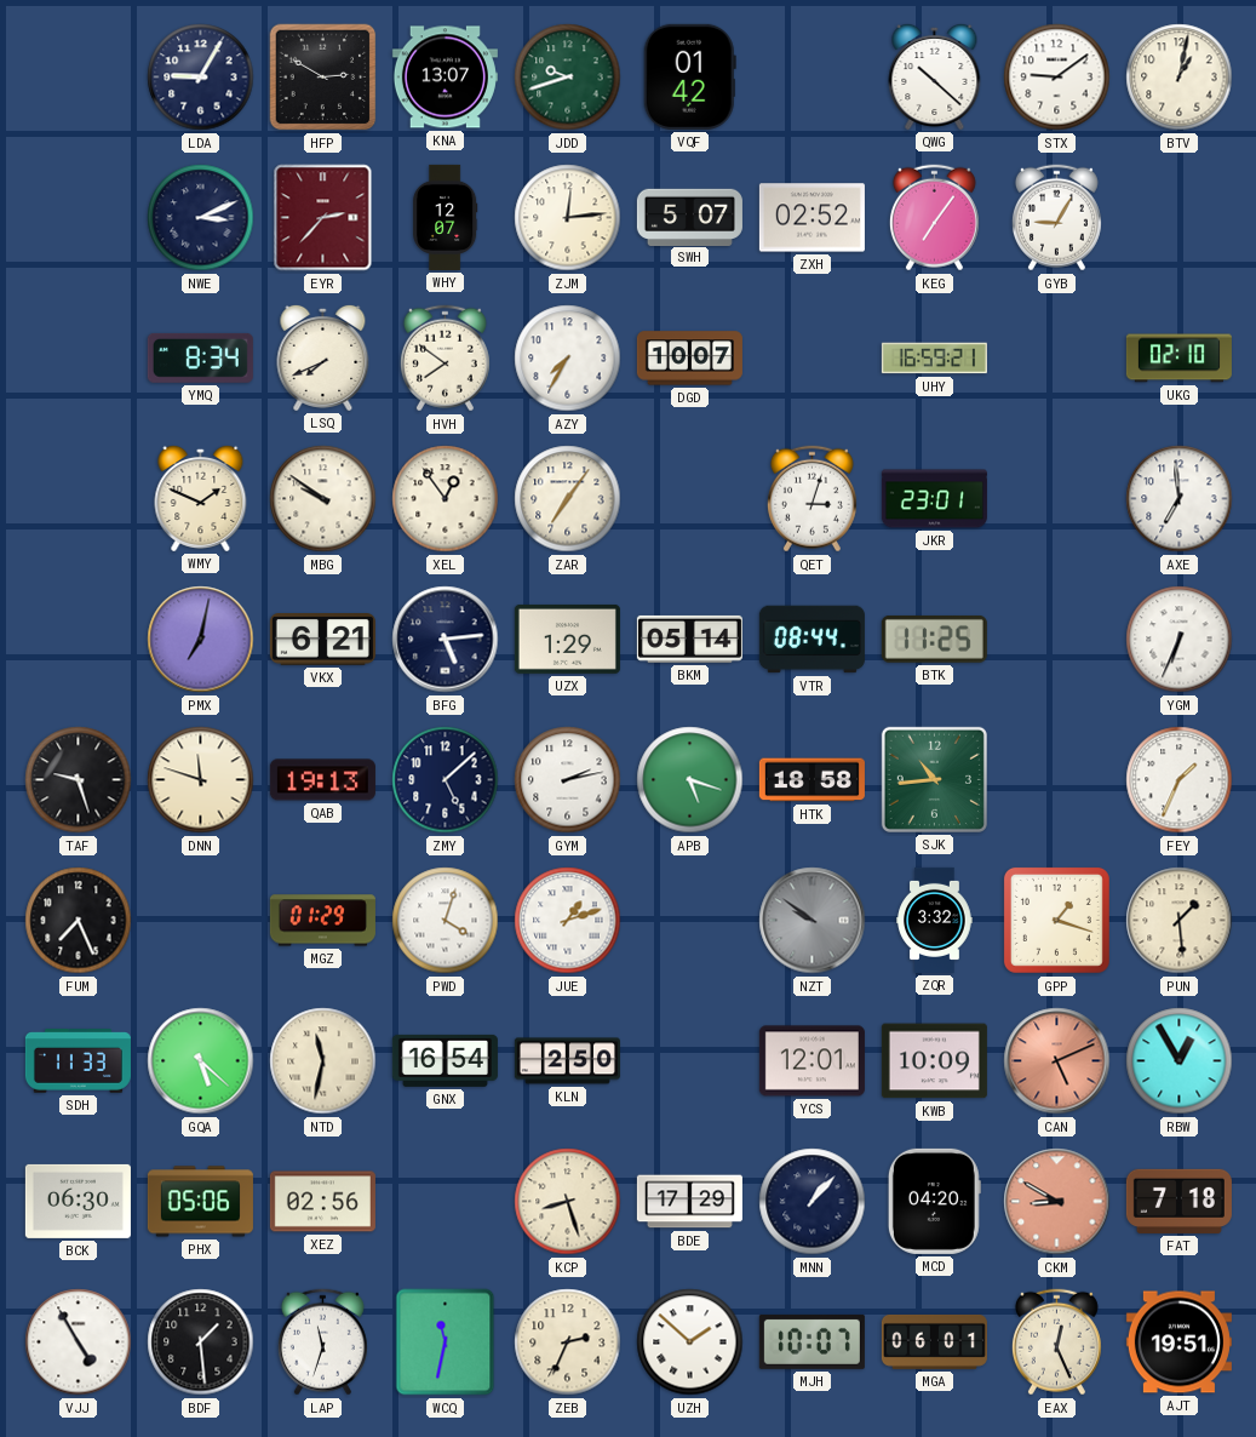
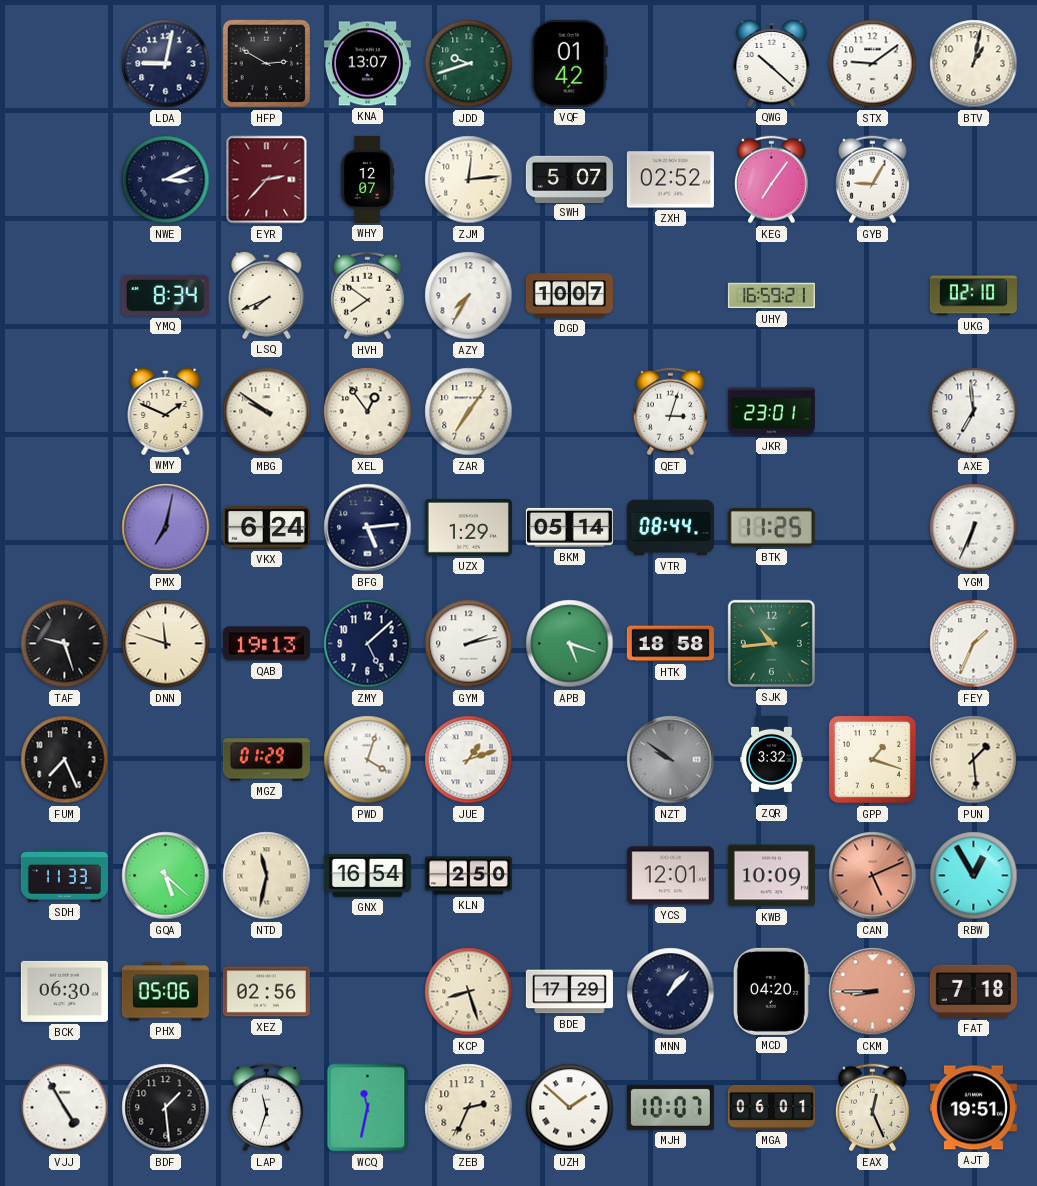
LDA: 9:05 -> 9:02 (166, 64)
VKX: 6:21 -> 6:24 (266, 528)
CKM: 8:50 -> 8:45 (873, 992)
